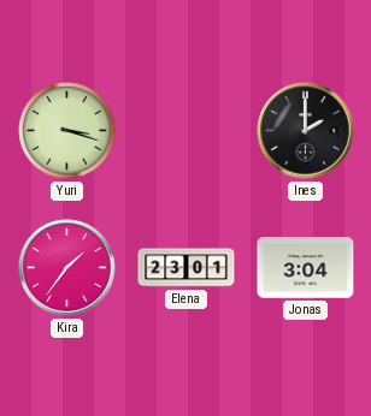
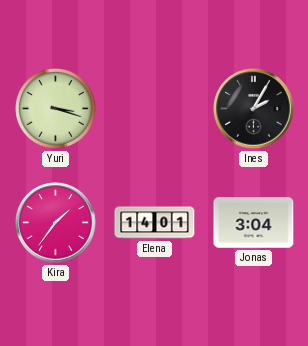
Ines: 2:00 -> 2:05 (254, 109)
Elena: 23:01 -> 14:01 (155, 223)
